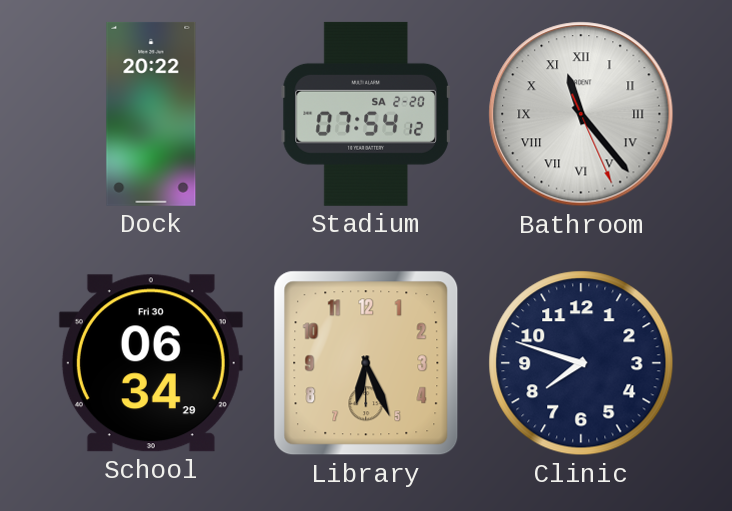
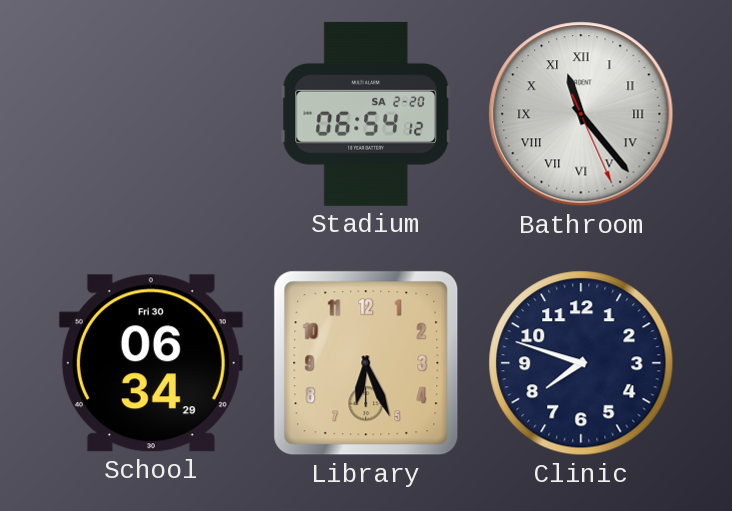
Dock: 20:22 -> none (151, 114)
Stadium: 07:54 -> 06:54 (366, 114)
